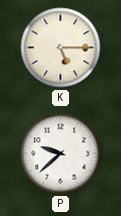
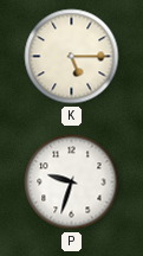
P: 9:38 -> 9:33 (72, 183)
